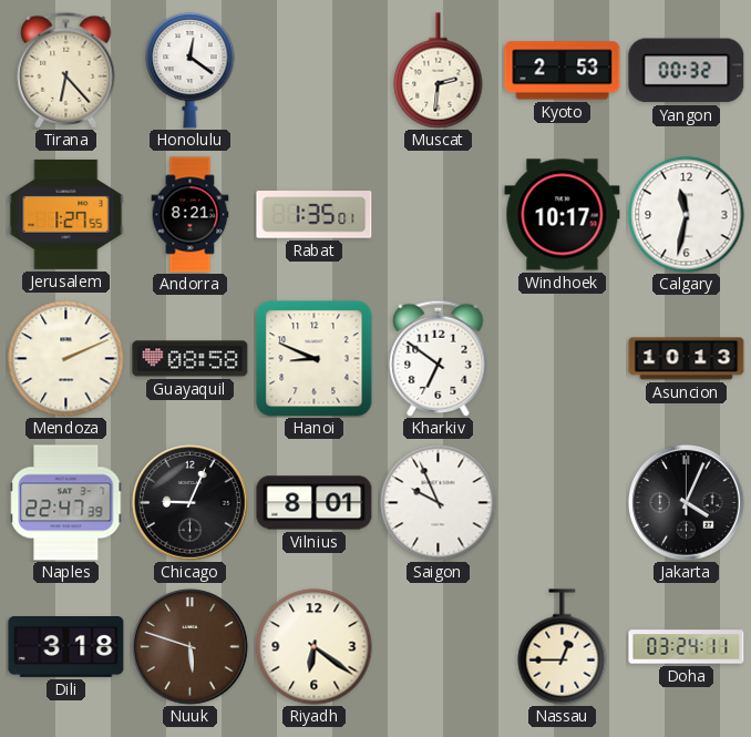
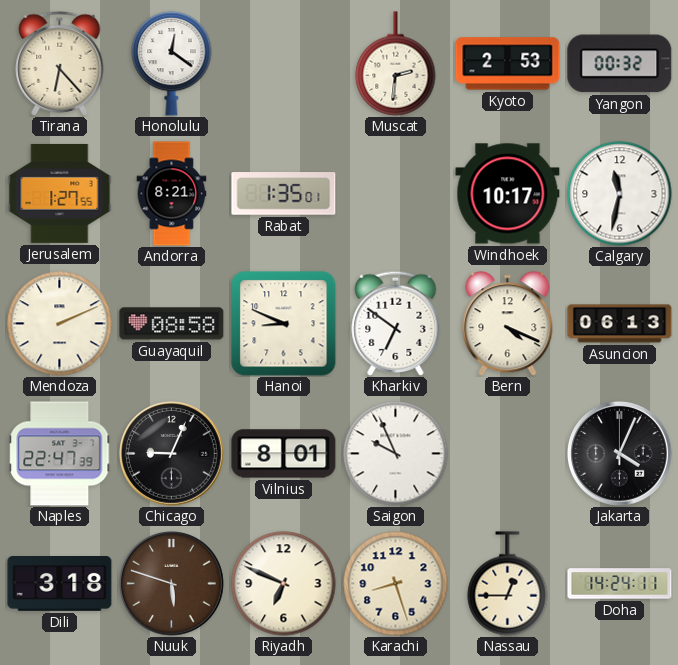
Bern: none -> 4:19 (508, 324)
Asuncion: 10:13 -> 06:13 (620, 324)
Riyadh: 6:21 -> 6:49 (284, 584)
Karachi: none -> 8:27 (396, 584)
Doha: 03:24 -> 14:24 (620, 584)
